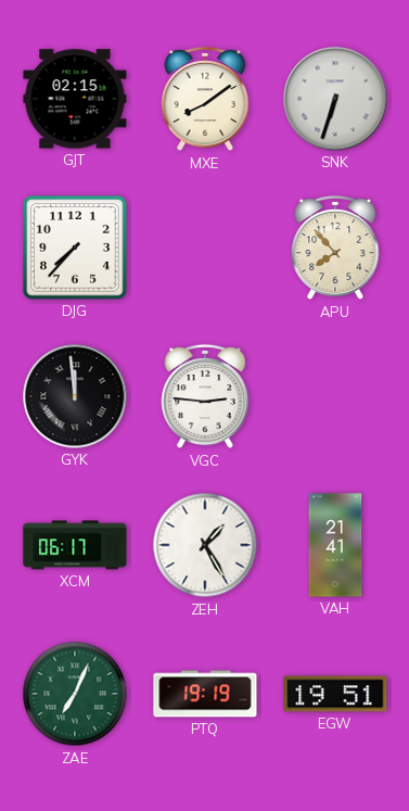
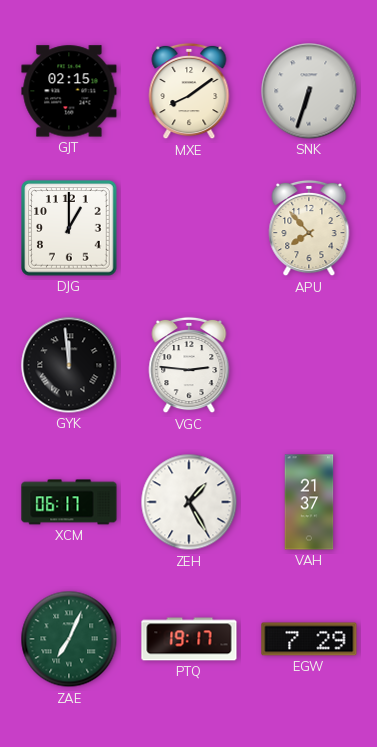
DJG: 7:37 -> 1:00 (69, 228)
VAH: 21:41 -> 21:37 (309, 502)
PTQ: 19:19 -> 19:17 (189, 639)
EGW: 19:51 -> 7:29 (309, 639)
